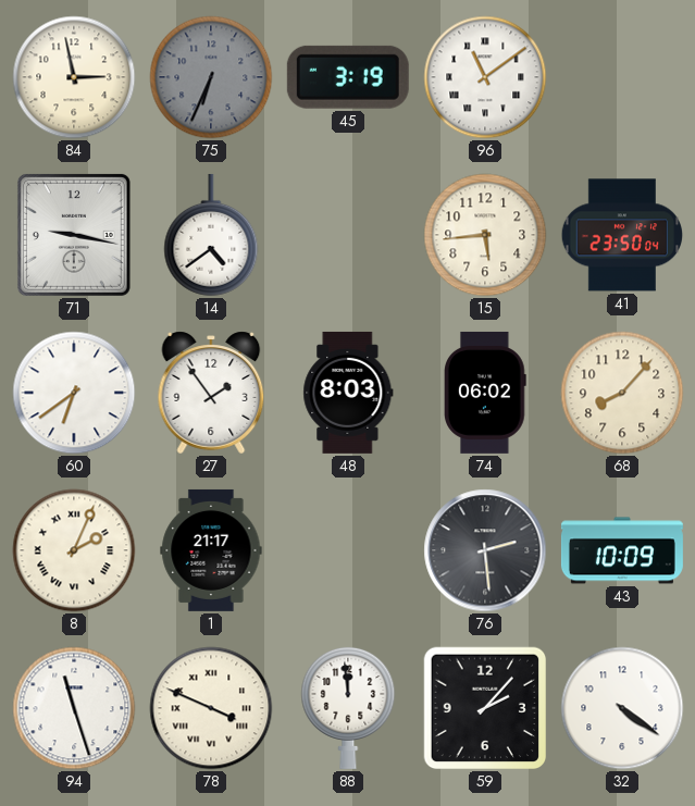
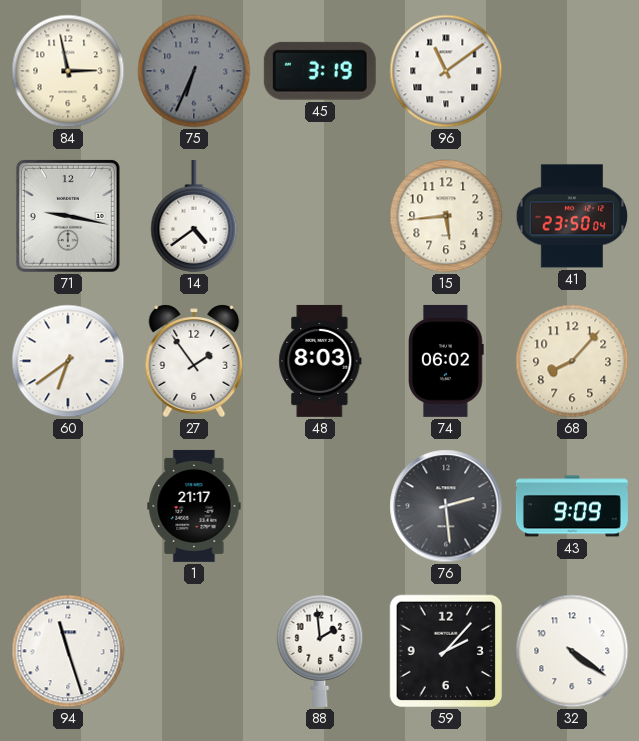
8: 2:04 -> none (74, 550)
43: 10:09 -> 9:09 (572, 506)
78: 3:49 -> none (211, 708)
88: 11:59 -> 1:59 (320, 650)
